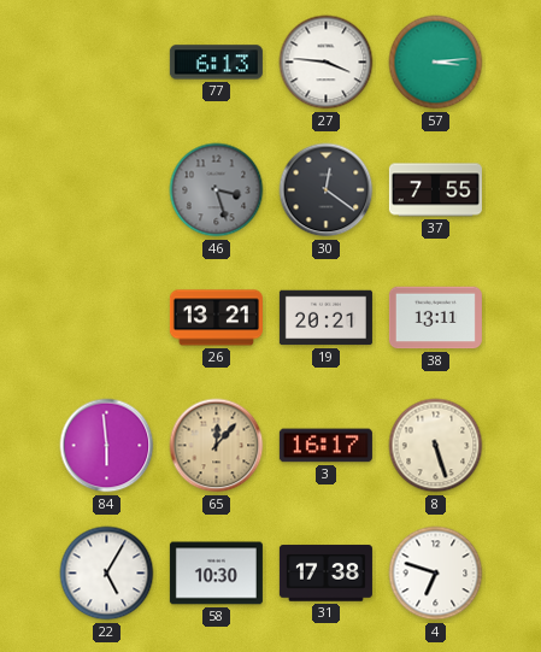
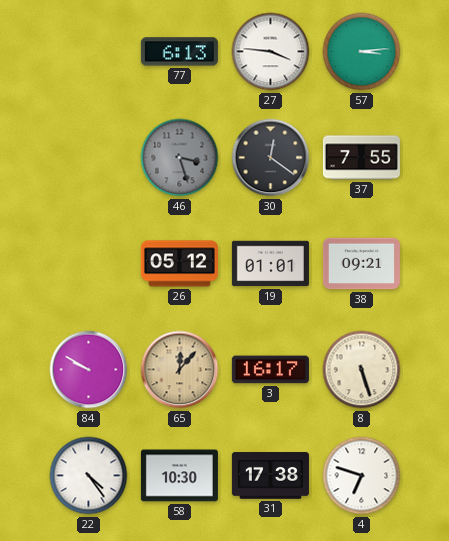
26: 13:21 -> 05:12 (179, 264)
19: 20:21 -> 01:01 (270, 264)
38: 13:11 -> 09:21 (361, 264)
84: 5:59 -> 9:50 (89, 370)
22: 5:05 -> 4:24 (89, 476)
